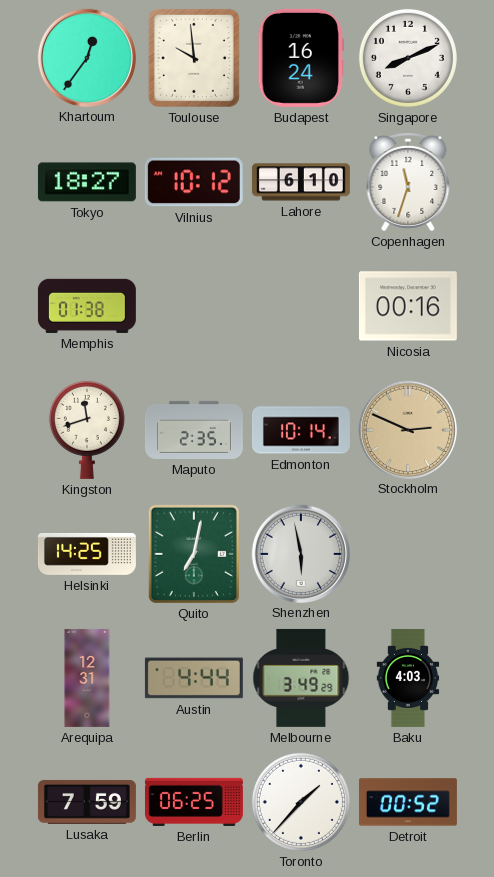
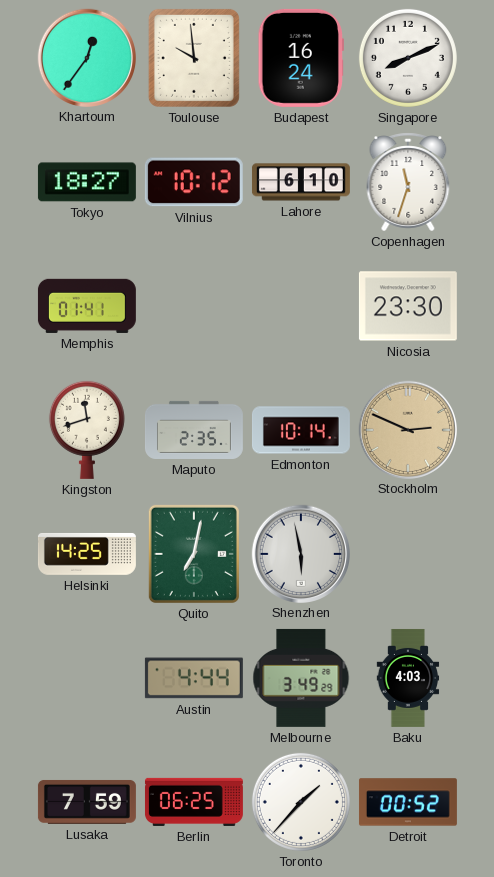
Memphis: 01:38 -> 01:41 (87, 306)
Nicosia: 00:16 -> 23:30 (408, 306)
Arequipa: 12:31 -> none (87, 678)
